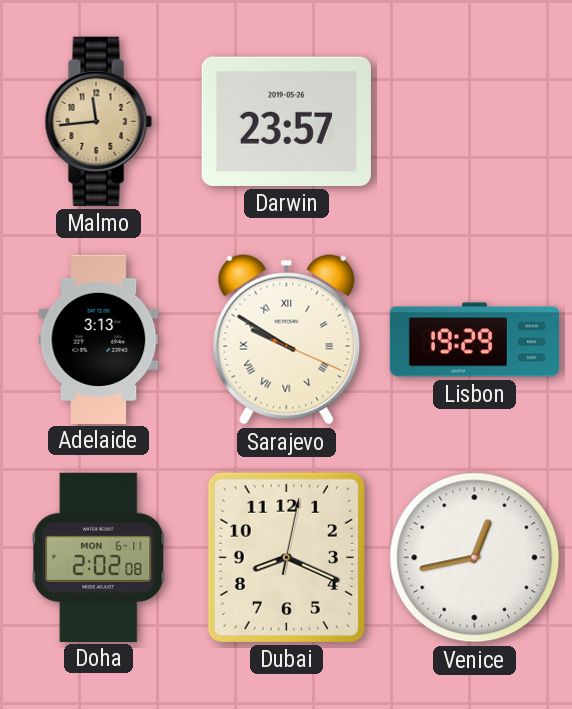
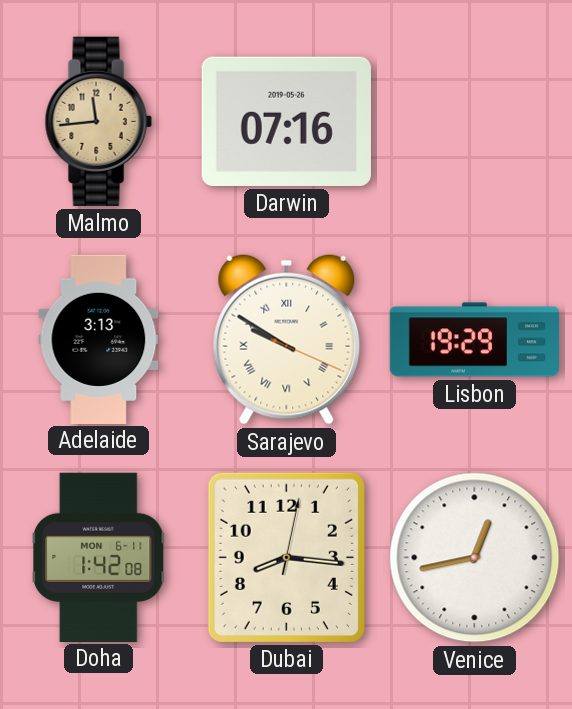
Darwin: 23:57 -> 07:16 (286, 121)
Doha: 2:02 -> 1:42 (99, 557)
Dubai: 8:19 -> 8:16 (286, 557)
